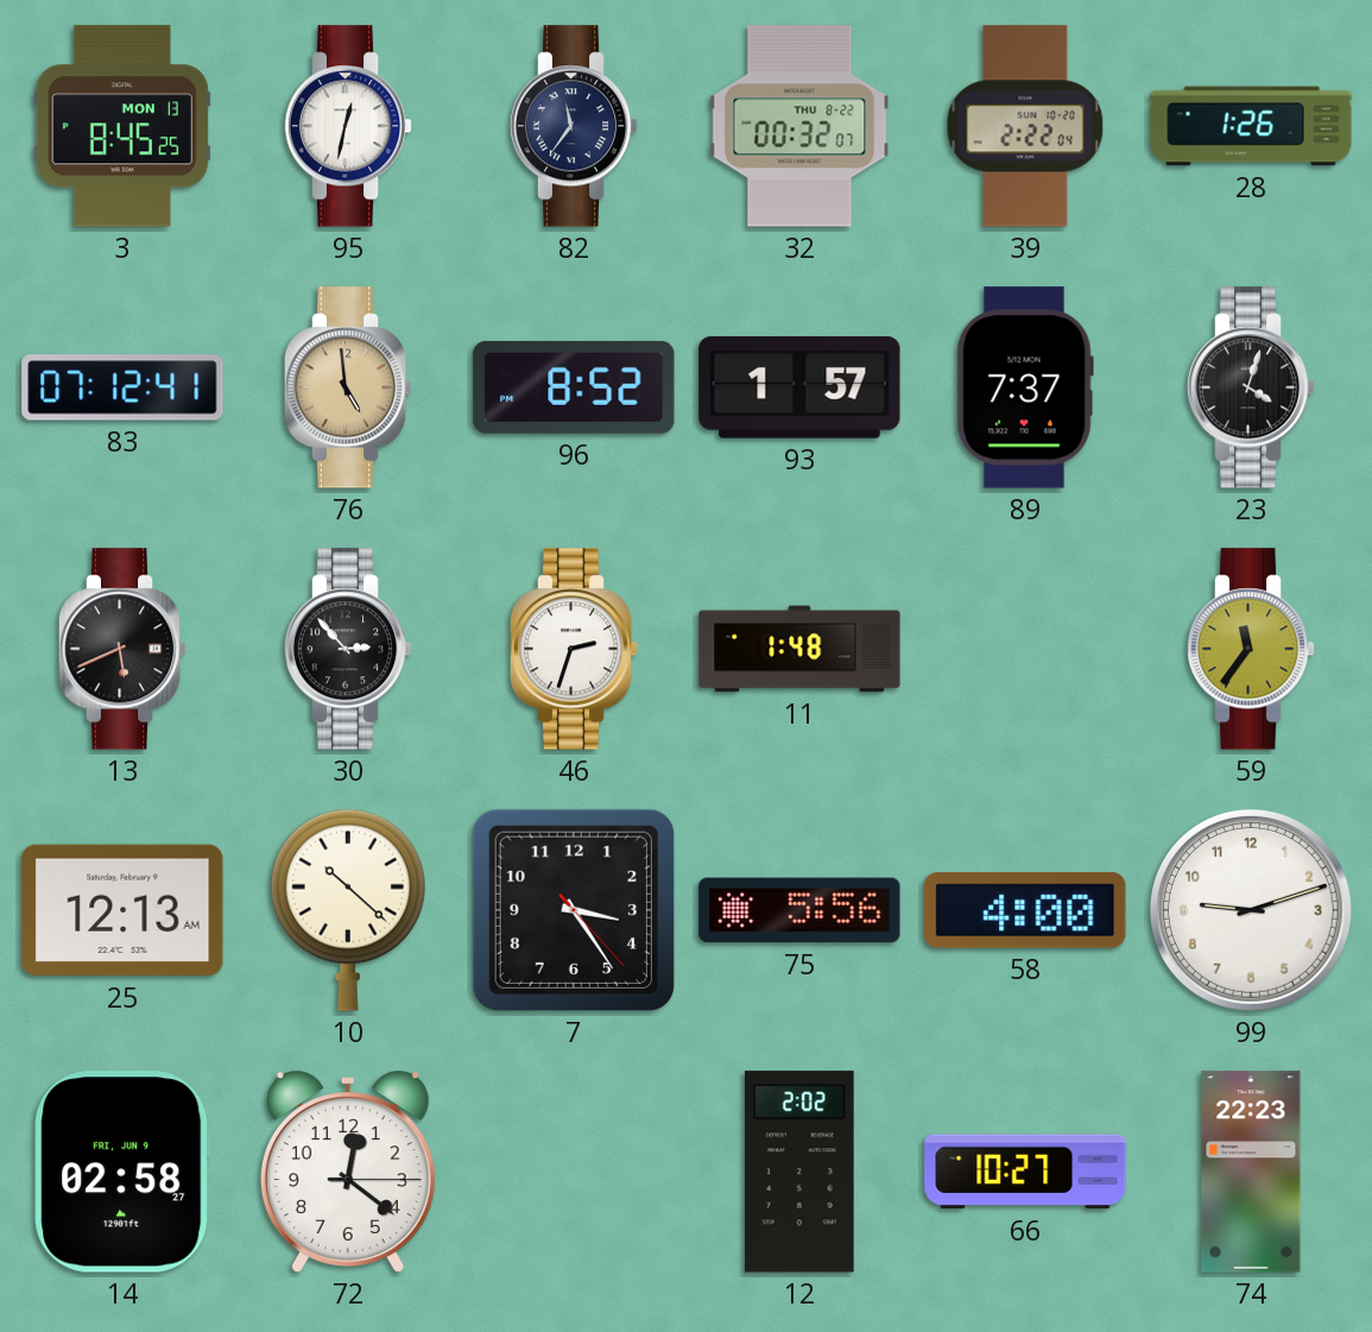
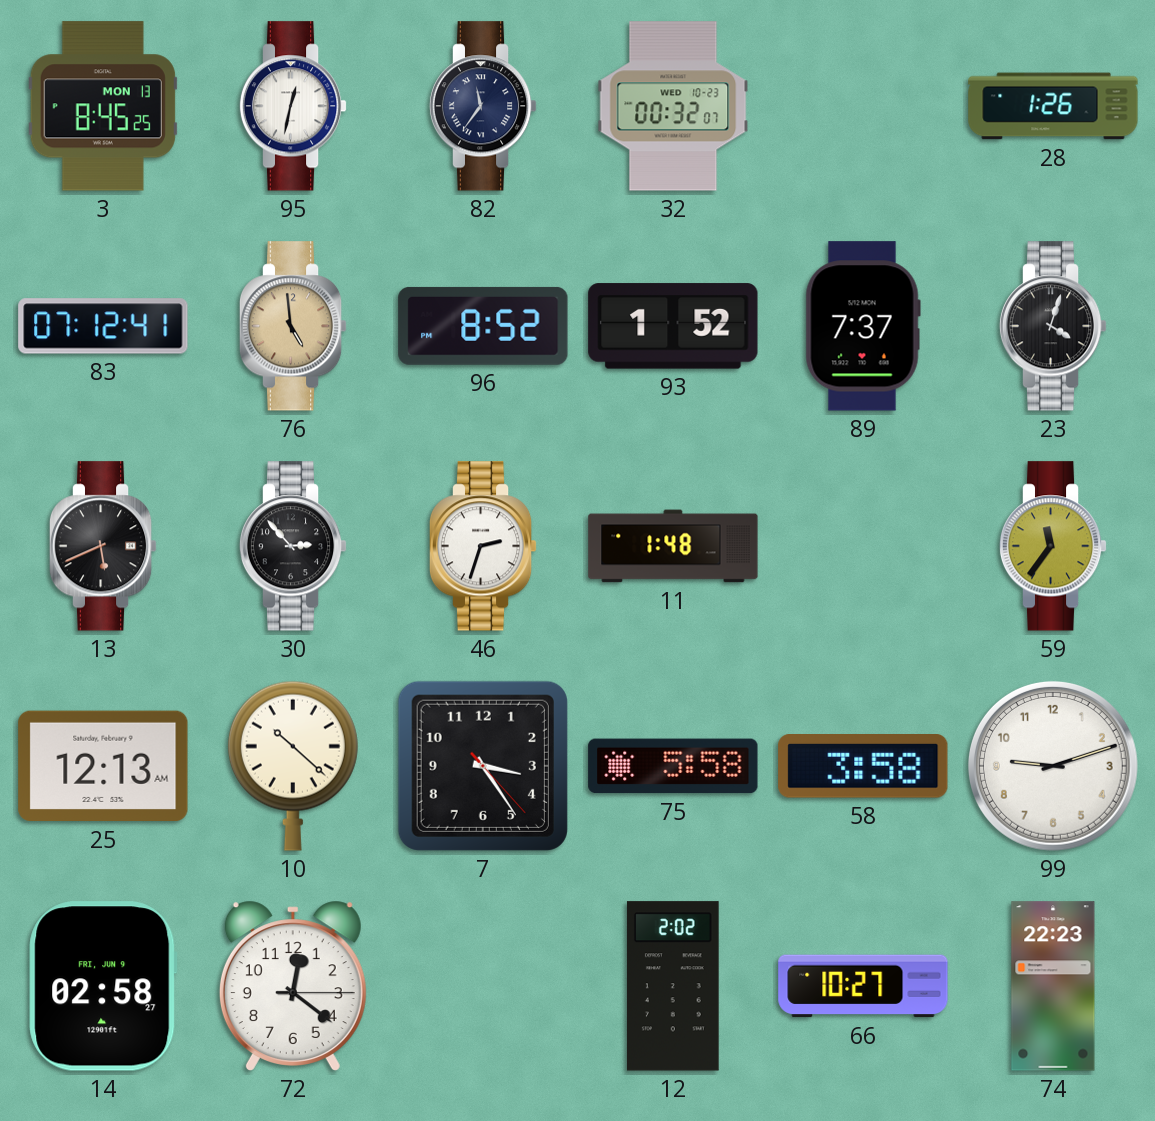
32 date: THU 8-22 -> WED 10-23 (673, 106)
39: 2:22 -> none (1025, 126)
93: 1:57 -> 1:52 (673, 326)
75: 5:56 -> 5:58 (673, 766)
58: 4:00 -> 3:58 (863, 767)
